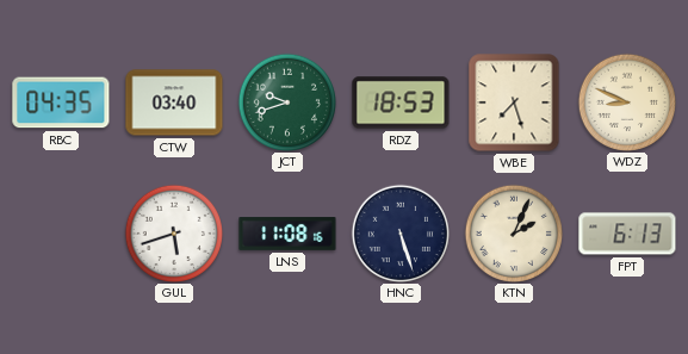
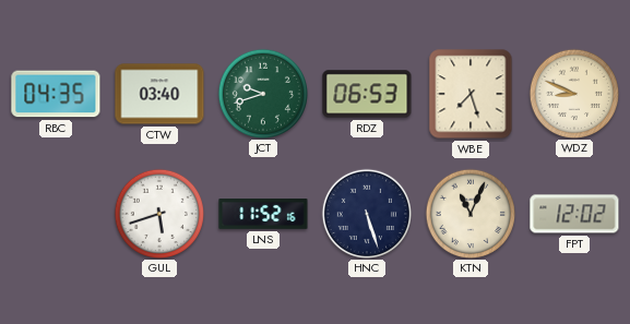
RDZ: 18:53 -> 06:53 (367, 94)
LNS: 11:08 -> 11:52 (263, 214)
KTN: 2:04 -> 11:04 (469, 213)
FPT: 6:13 -> 12:02 (574, 214)
